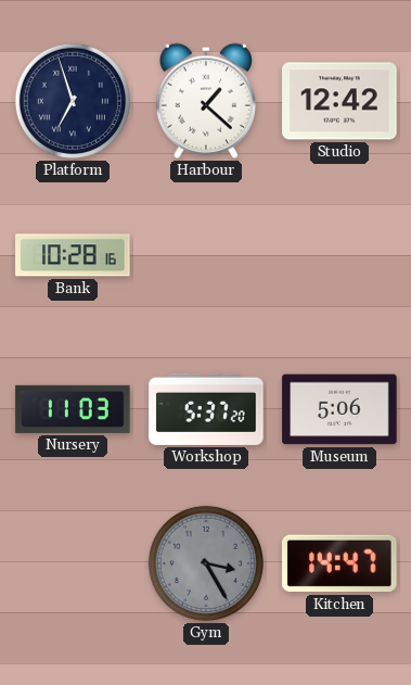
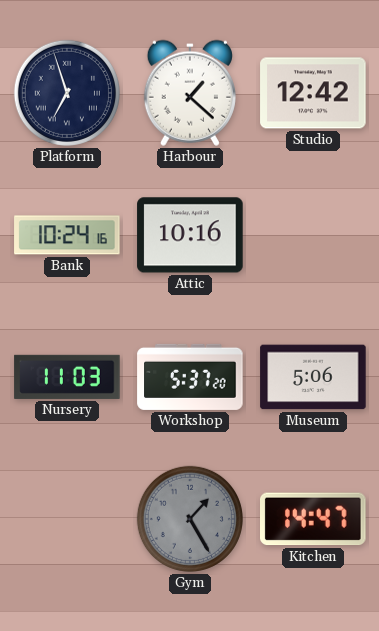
Bank: 10:28 -> 10:24 (67, 235)
Attic: none -> 10:16 (190, 235)
Gym: 3:25 -> 1:25 (190, 519)
